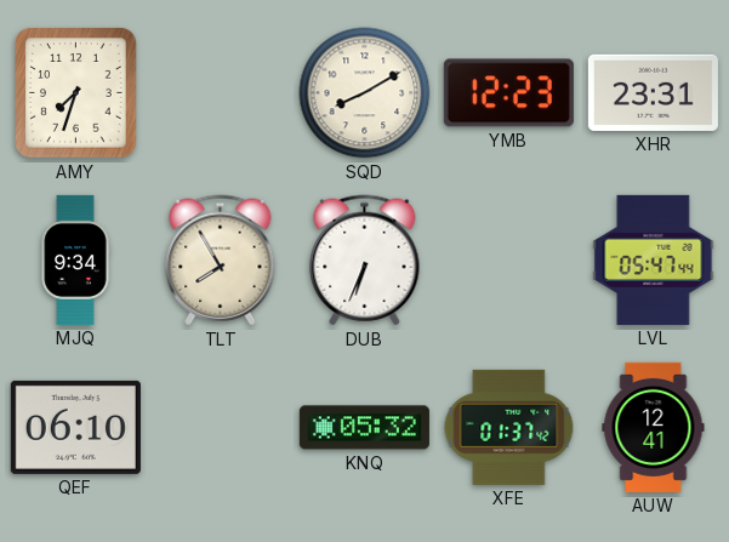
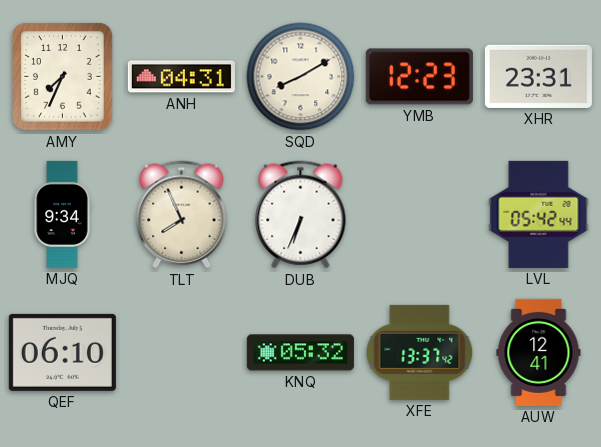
AMY: 7:33 -> 7:34 (63, 77)
ANH: none -> 04:31 (181, 77)
TLT: 7:55 -> 7:56 (182, 215)
LVL: 05:47 -> 05:42 (539, 214)
XFE: 01:37 -> 13:37 (420, 352)
